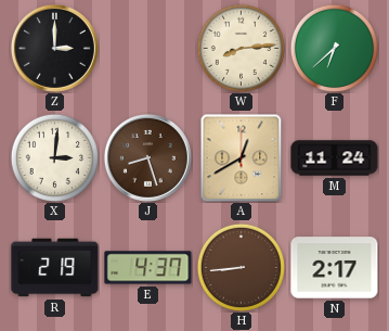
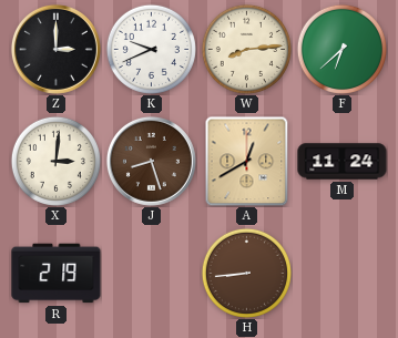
K: none -> 9:41 (151, 49)
E: 4:37 -> none (148, 268)
N: 2:17 -> none (335, 268)
